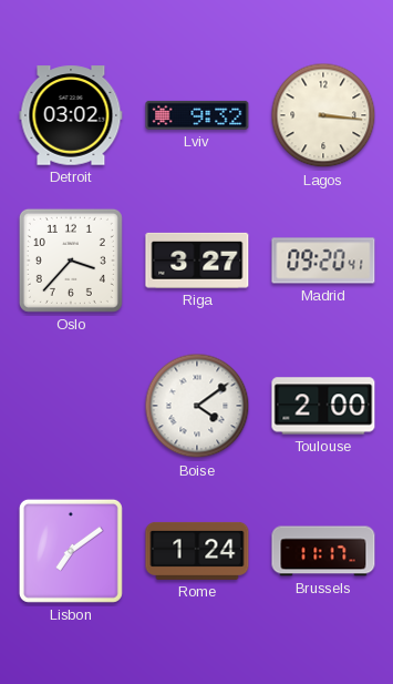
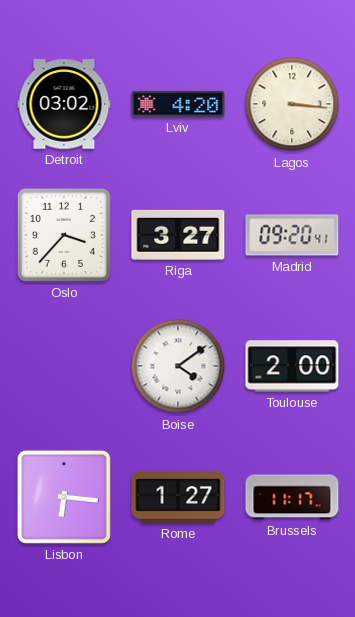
Lviv: 9:32 -> 4:20 (178, 104)
Lisbon: 7:09 -> 6:16 (64, 497)
Rome: 1:24 -> 1:27 (178, 497)
